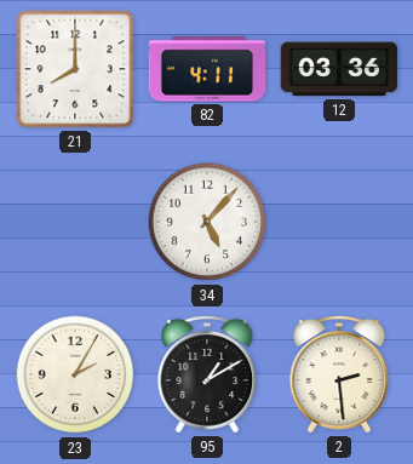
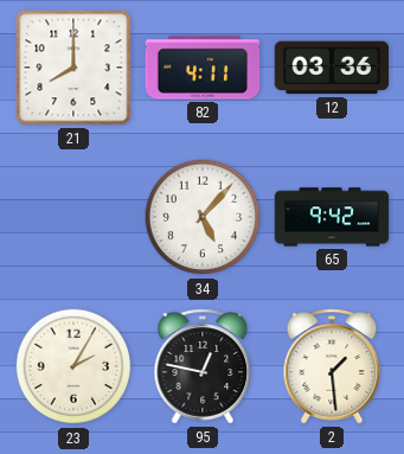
65: none -> 9:42 (332, 217)
95: 1:10 -> 12:47 (203, 366)
2: 2:29 -> 1:29 (332, 366)
